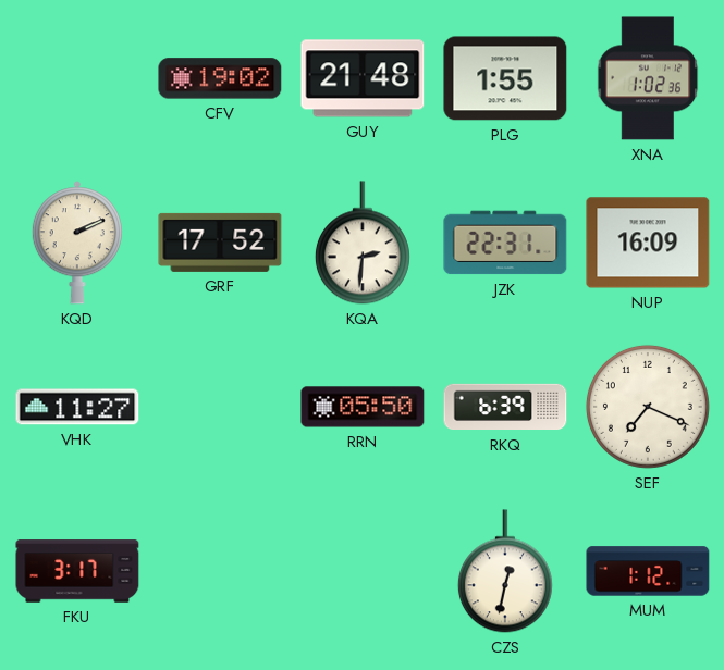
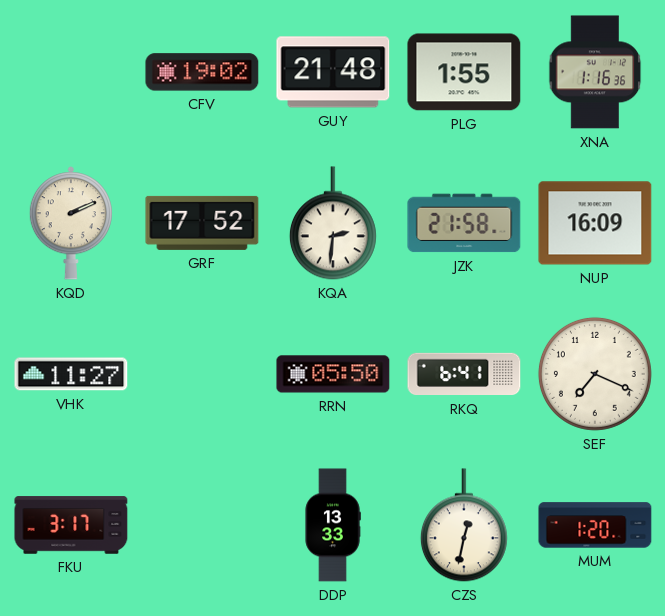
XNA: 1:02 -> 1:16 (595, 72)
JZK: 22:31 -> 21:58 (464, 223)
RKQ: 6:39 -> 6:41 (464, 374)
DDP: none -> 13:33 (333, 525)
MUM: 1:12 -> 1:20 (595, 525)
